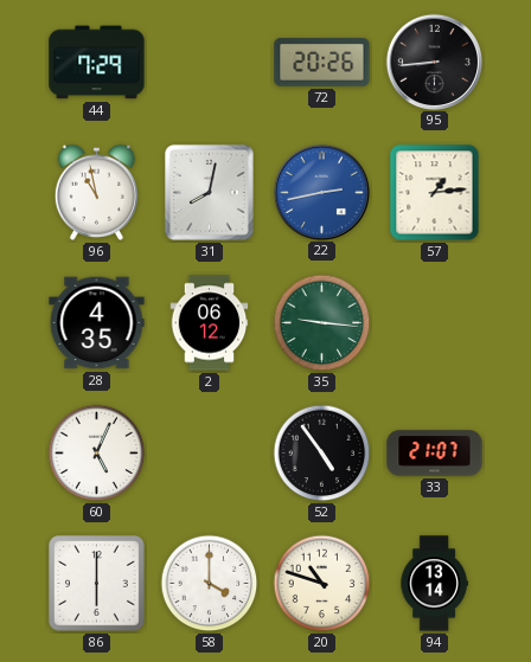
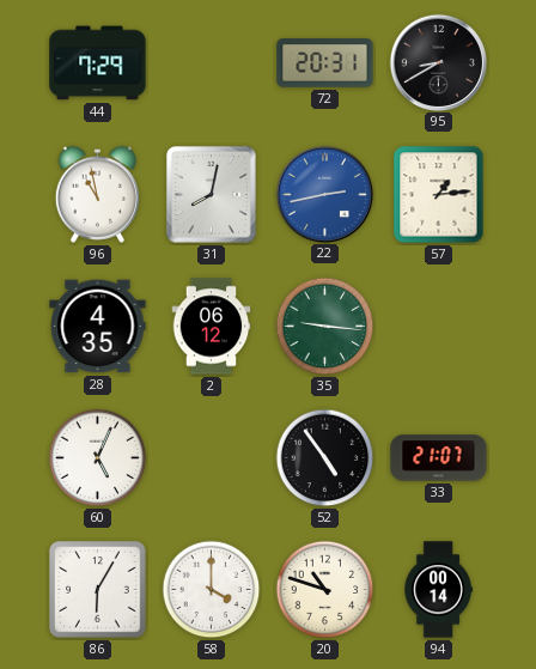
72: 20:26 -> 20:31 (325, 63)
95: 8:44 -> 8:40 (438, 62)
86: 6:00 -> 6:05 (98, 590)
94: 13:14 -> 00:14 (438, 590)
